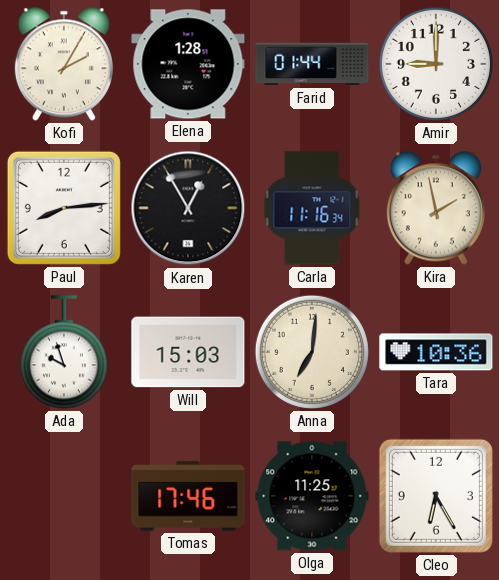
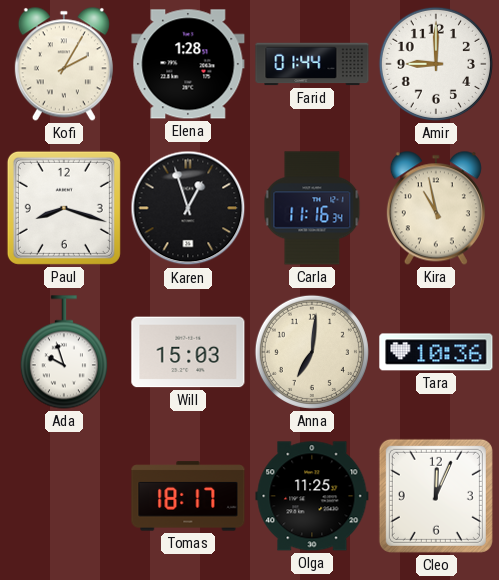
Paul: 8:14 -> 8:18 (64, 208)
Karen: 12:55 -> 12:57 (188, 208)
Kira: 1:58 -> 10:58 (436, 208)
Tomas: 17:46 -> 18:17 (188, 496)
Cleo: 6:25 -> 12:04 (436, 496)
